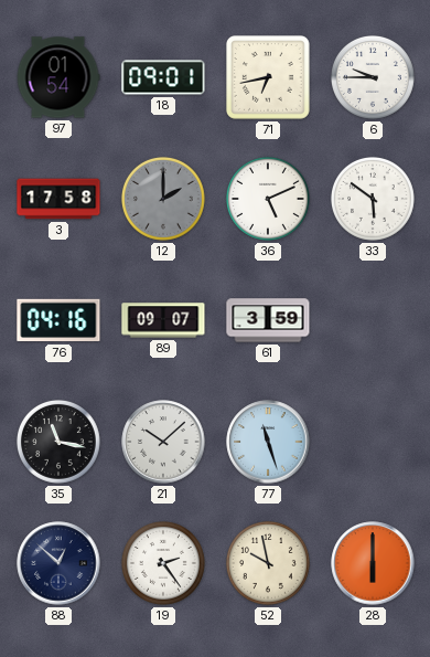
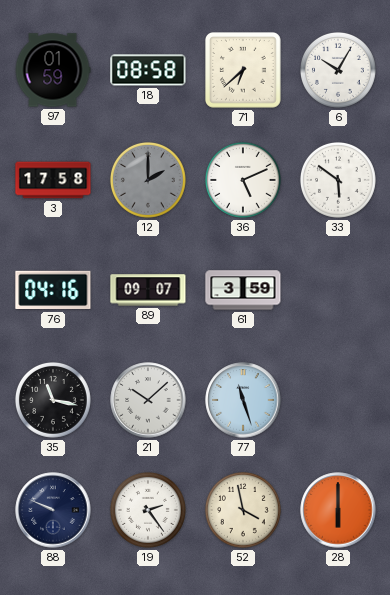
97: 01:54 -> 01:59 (53, 70)
18: 09:01 -> 08:58 (148, 70)
71: 6:43 -> 6:38 (244, 71)
6: 9:45 -> 10:05 (338, 71)
88: 12:52 -> 9:49 (53, 510)
52: 9:58 -> 3:58 (243, 511)
